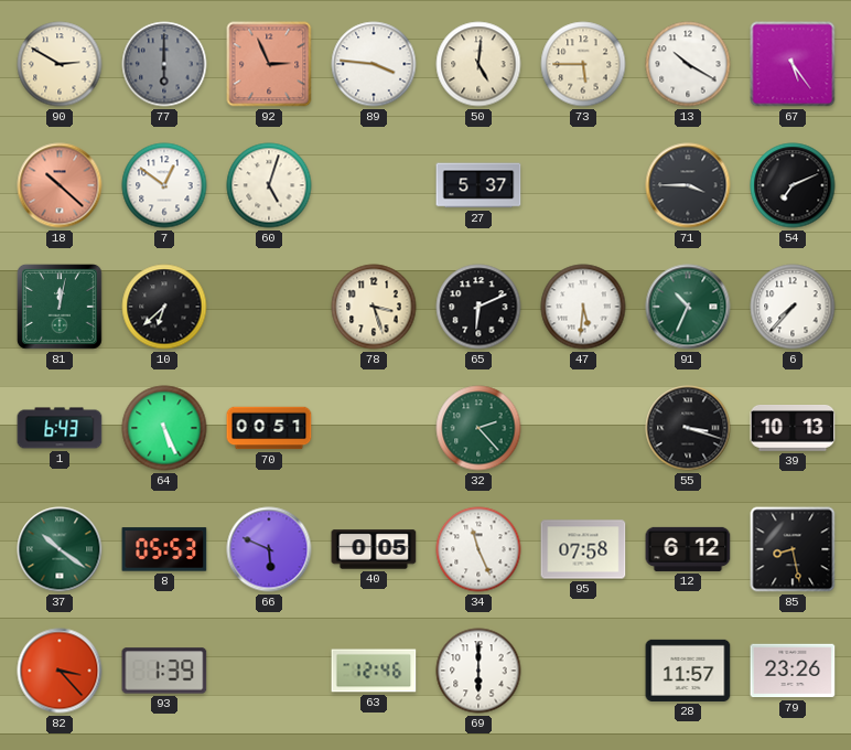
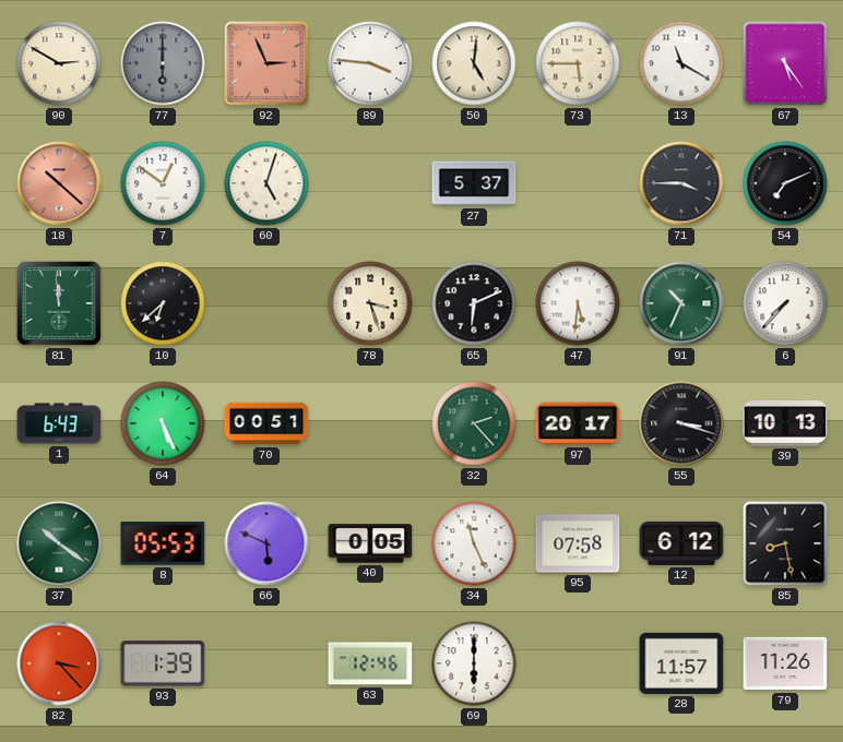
13: 10:20 -> 11:20 (681, 63)
81: 12:02 -> 11:59 (59, 303)
97: none -> 20:17 (578, 423)
79: 23:26 -> 11:26 (785, 663)
